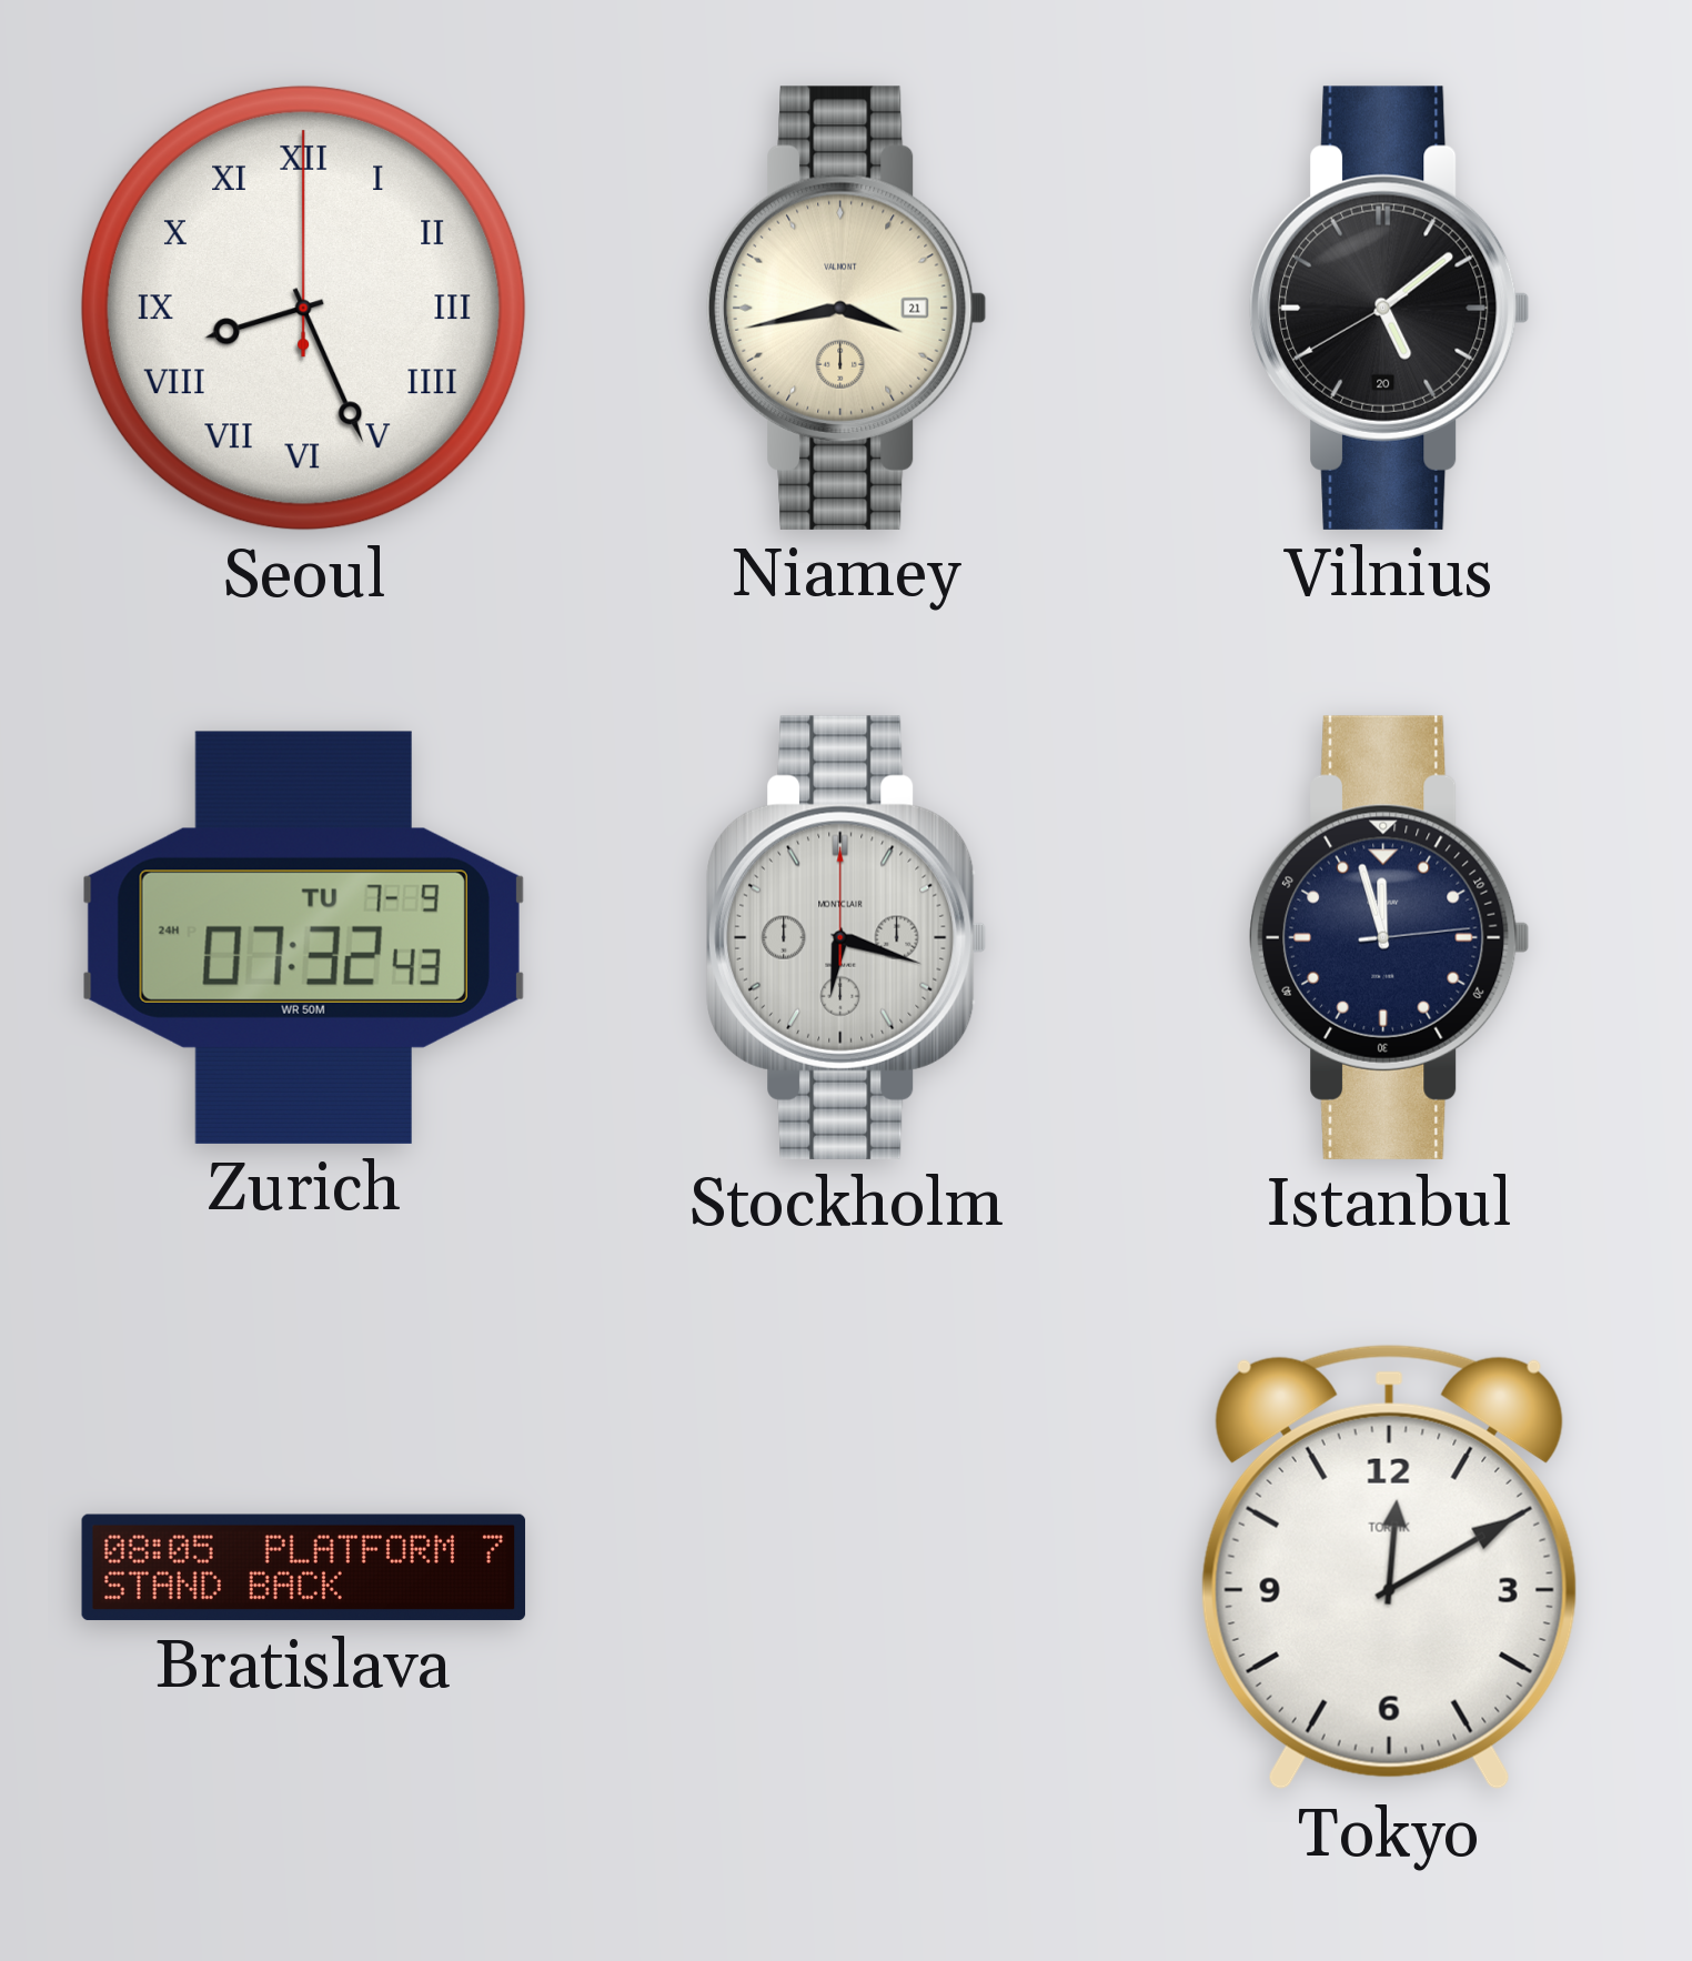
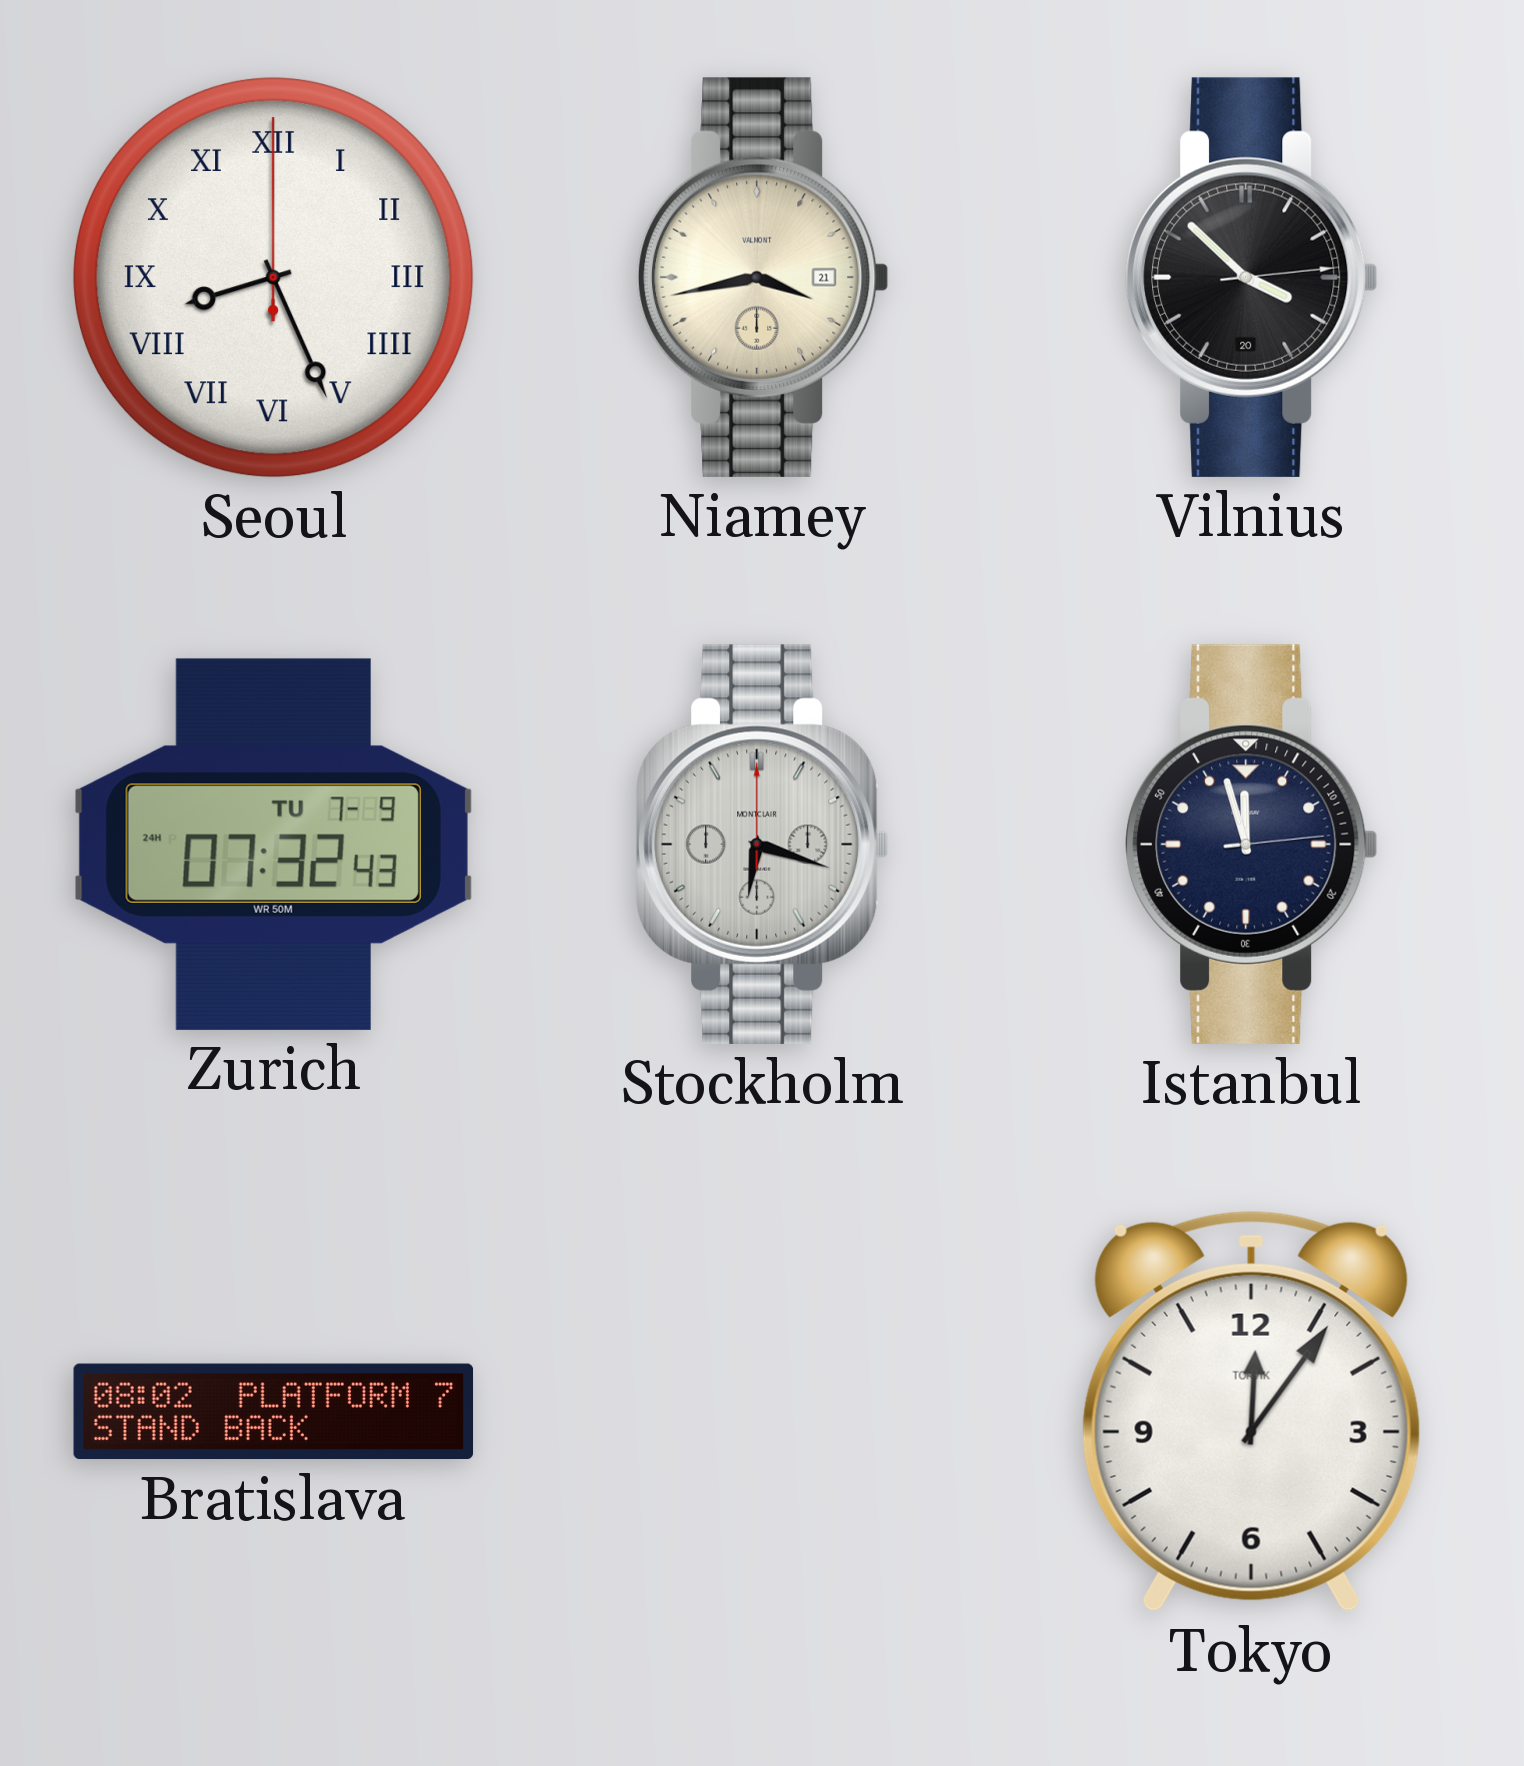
Vilnius: 5:08 -> 3:52 (1252, 277)
Bratislava: 08:05 -> 08:02 (274, 1412)
Tokyo: 12:10 -> 12:06 (1251, 1411)
